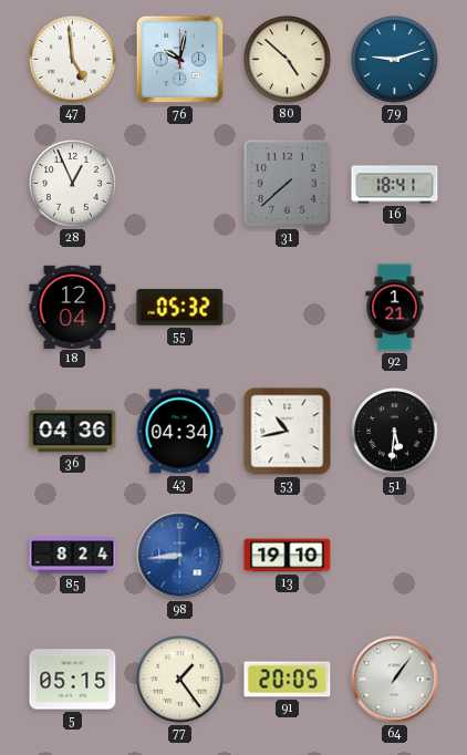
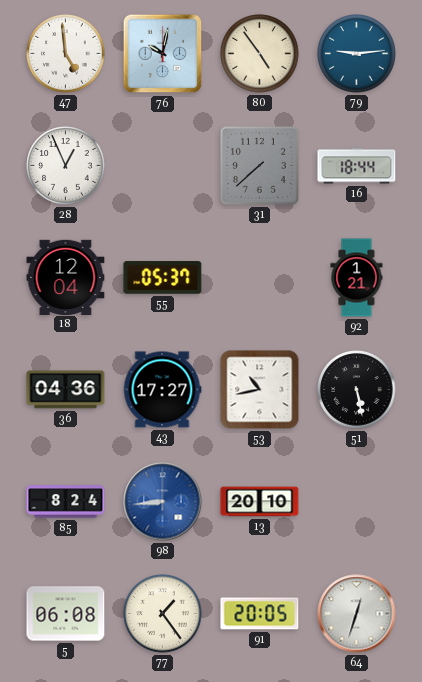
80: 4:52 -> 4:54 (260, 54)
79: 9:12 -> 9:14 (357, 54)
16: 18:41 -> 18:44 (357, 166)
55: 05:32 -> 05:37 (163, 278)
43: 04:34 -> 17:27 (162, 390)
51: 5:31 -> 5:28 (357, 390)
13: 19:10 -> 20:10 (260, 502)
5: 05:15 -> 06:08 (66, 614)
64: 1:06 -> 12:33 (357, 614)
